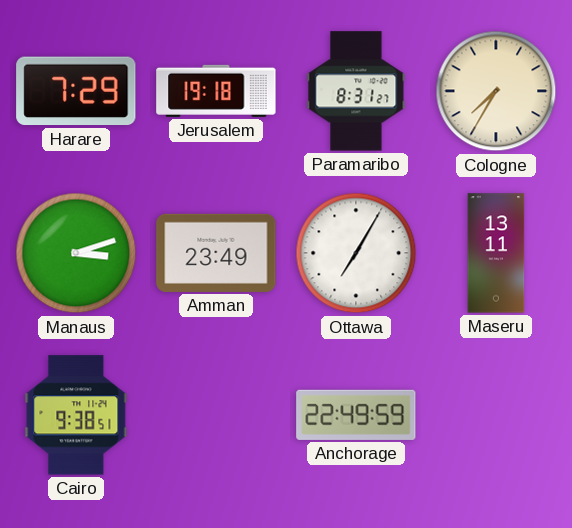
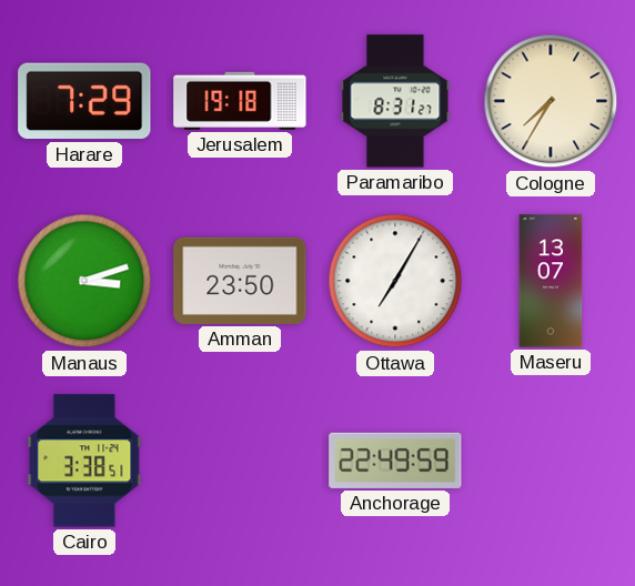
Amman: 23:49 -> 23:50 (240, 281)
Maseru: 13:11 -> 13:07 (551, 281)
Cairo: 9:38 -> 3:38 (84, 461)
